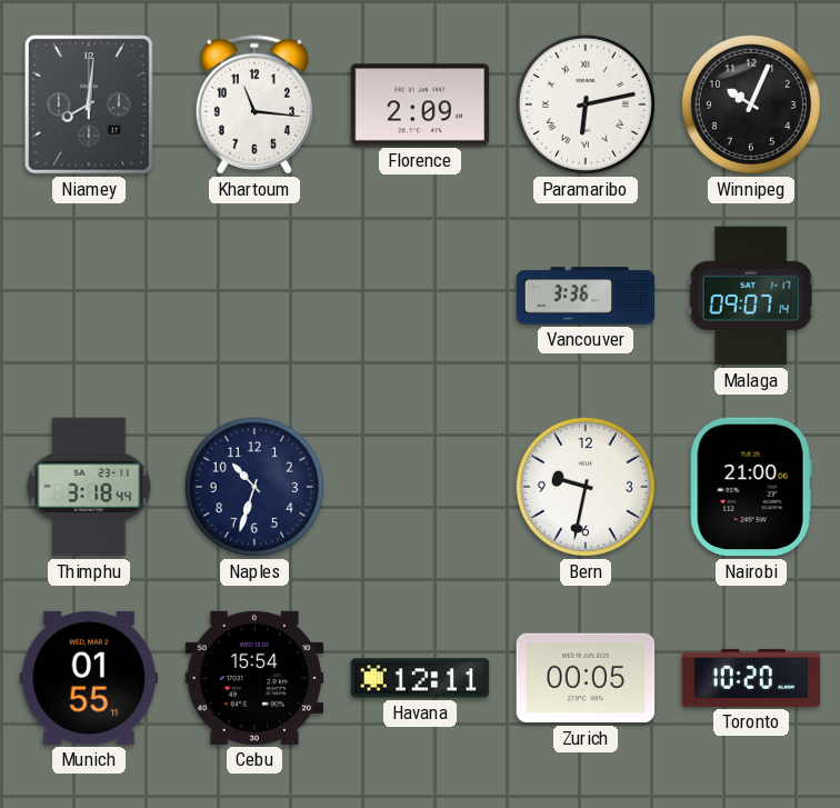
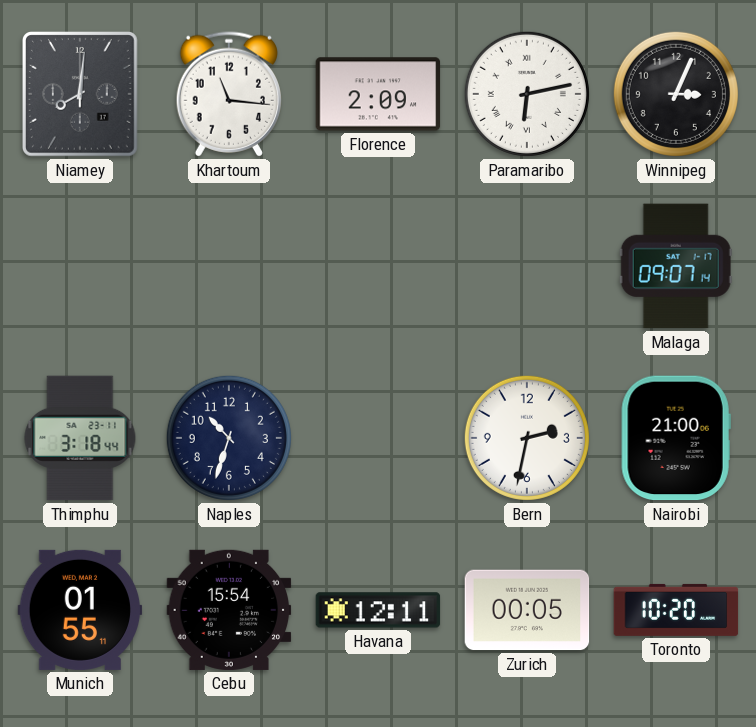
Winnipeg: 10:04 -> 3:04 (676, 94)
Vancouver: 3:36 -> none (586, 296)
Bern: 9:32 -> 2:32 (527, 438)
